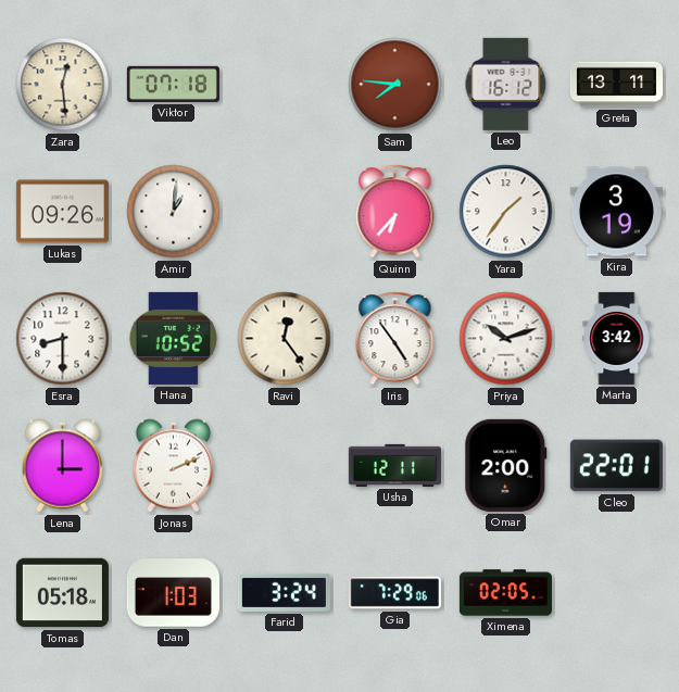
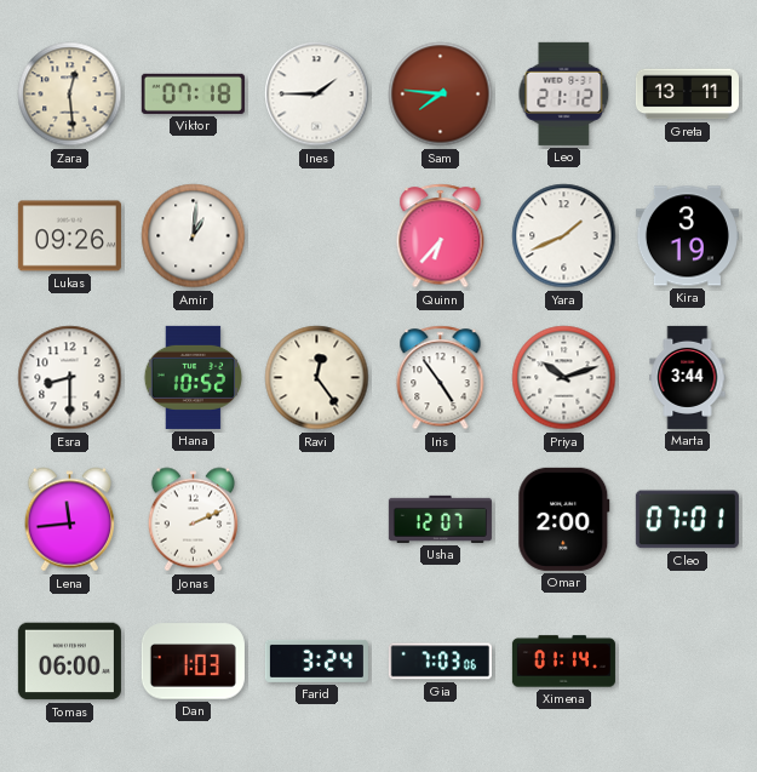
Ines: none -> 1:45 (317, 95)
Leo: 16:12 -> 21:12 (564, 93)
Yara: 1:36 -> 1:41 (564, 236)
Marta: 3:42 -> 3:44 (688, 377)
Lena: 3:00 -> 11:44 (70, 520)
Usha: 12:11 -> 12:07 (440, 519)
Cleo: 22:01 -> 07:01 (687, 520)
Tomas: 05:18 -> 06:00 (69, 662)
Gia: 7:29 -> 7:03 (440, 662)
Ximena: 02:05 -> 01:14 (563, 662)
